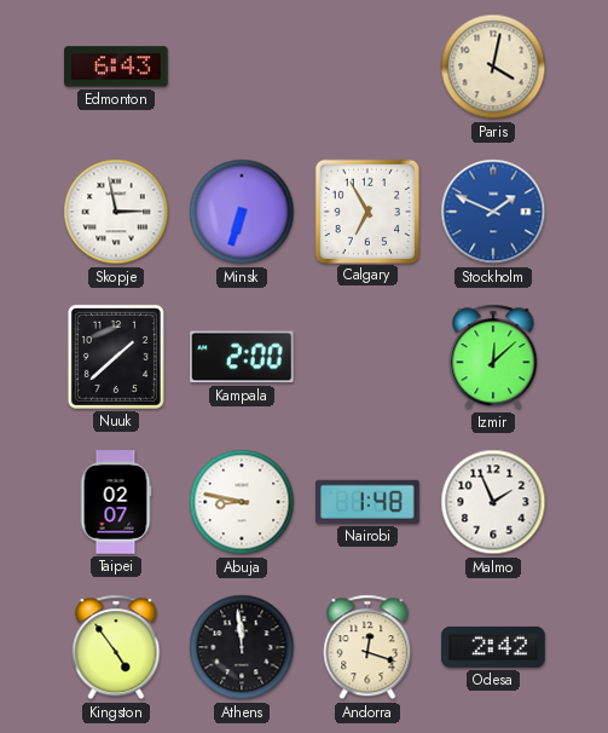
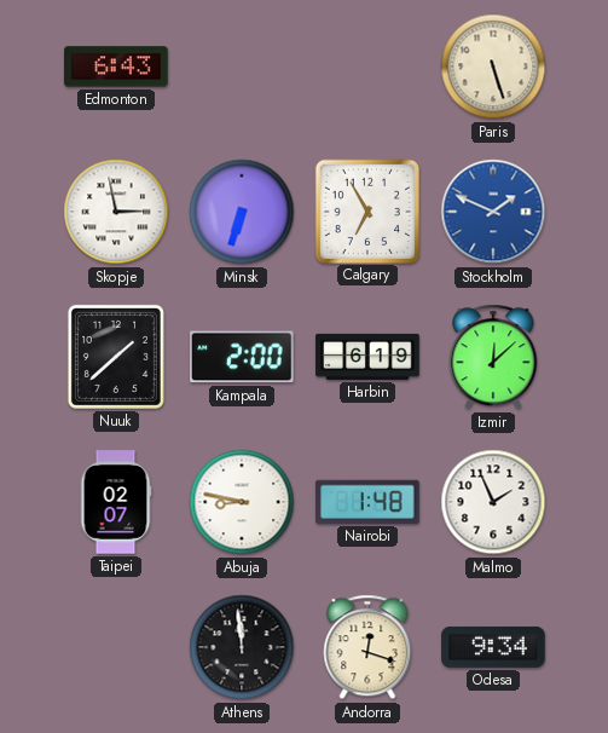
Paris: 4:02 -> 5:27 (493, 67)
Harbin: none -> 6:19 (367, 357)
Kingston: 4:54 -> none (116, 647)
Odesa: 2:42 -> 9:34 (493, 647)
